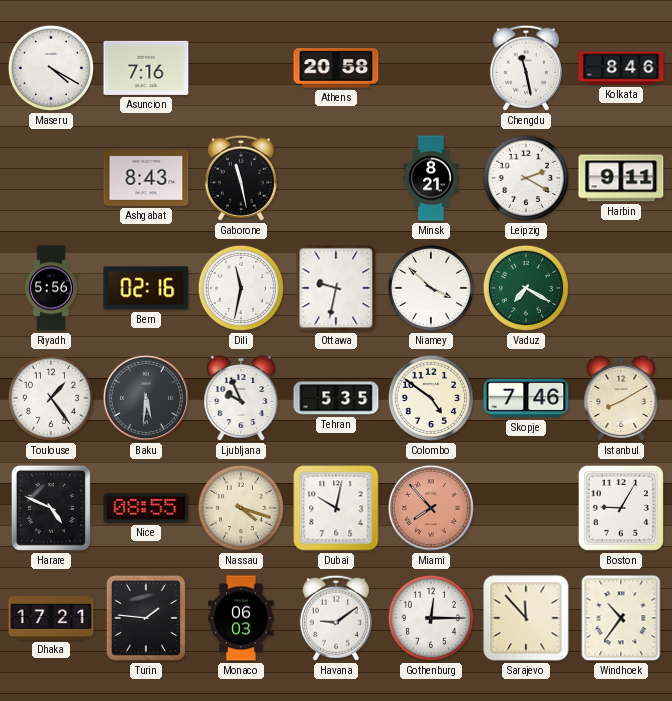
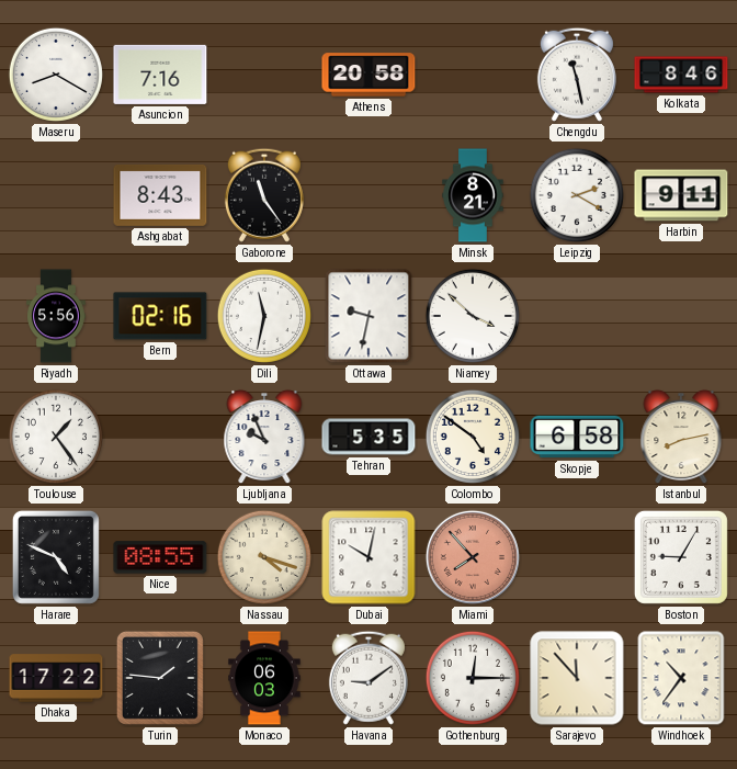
Maseru: 4:20 -> 8:20 (56, 75)
Gaborone: 11:28 -> 11:24 (264, 195)
Vaduz: 7:20 -> none (526, 288)
Baku: 5:31 -> none (146, 398)
Skopje: 7:46 -> 6:58 (577, 437)
Istanbul: 8:10 -> 8:13 (681, 437)
Dhaka: 17:21 -> 17:22 (56, 678)
